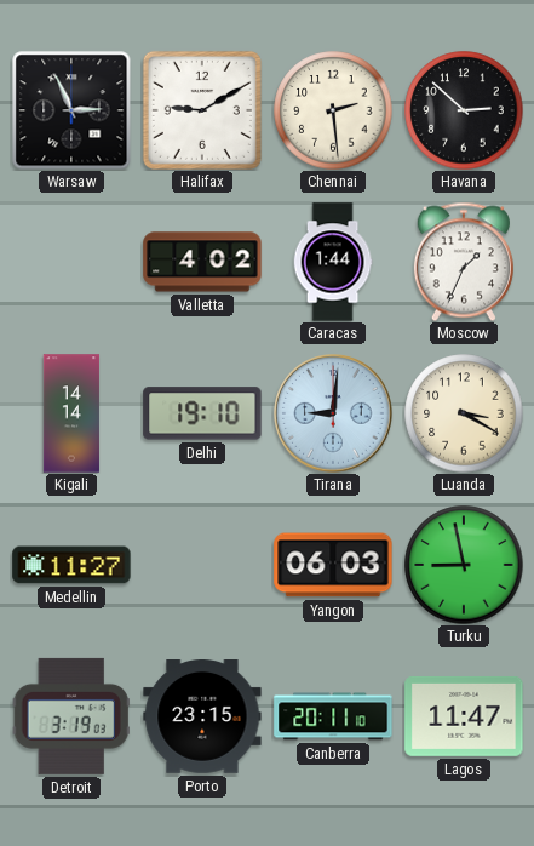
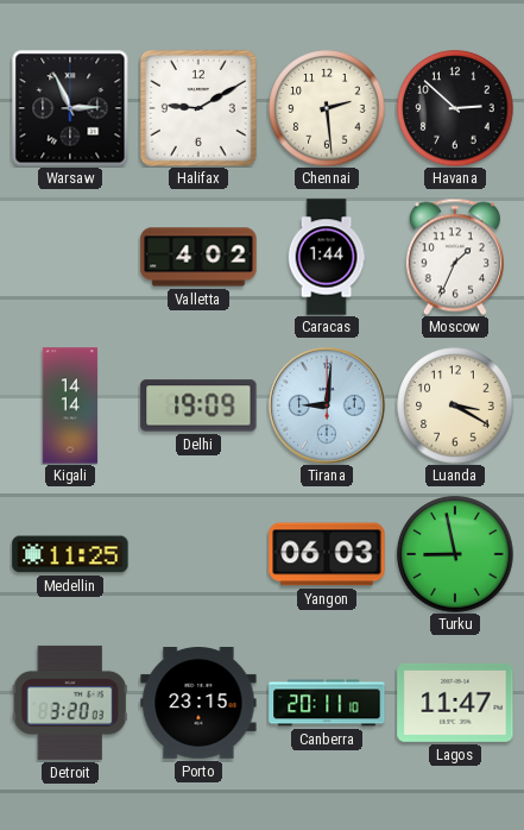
Delhi: 19:10 -> 19:09 (198, 405)
Medellin: 11:27 -> 11:25 (70, 554)
Detroit: 3:19 -> 3:20 (70, 703)
